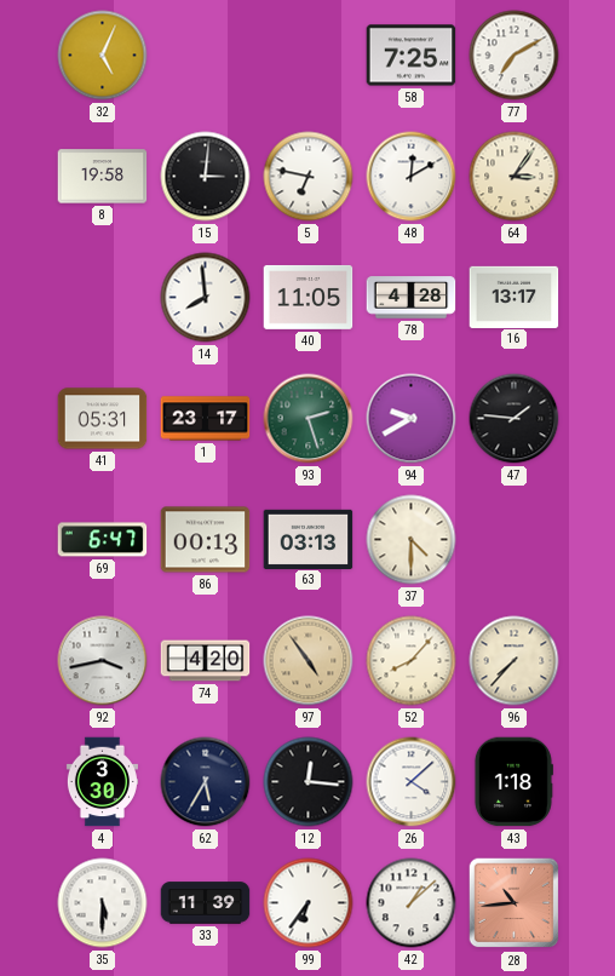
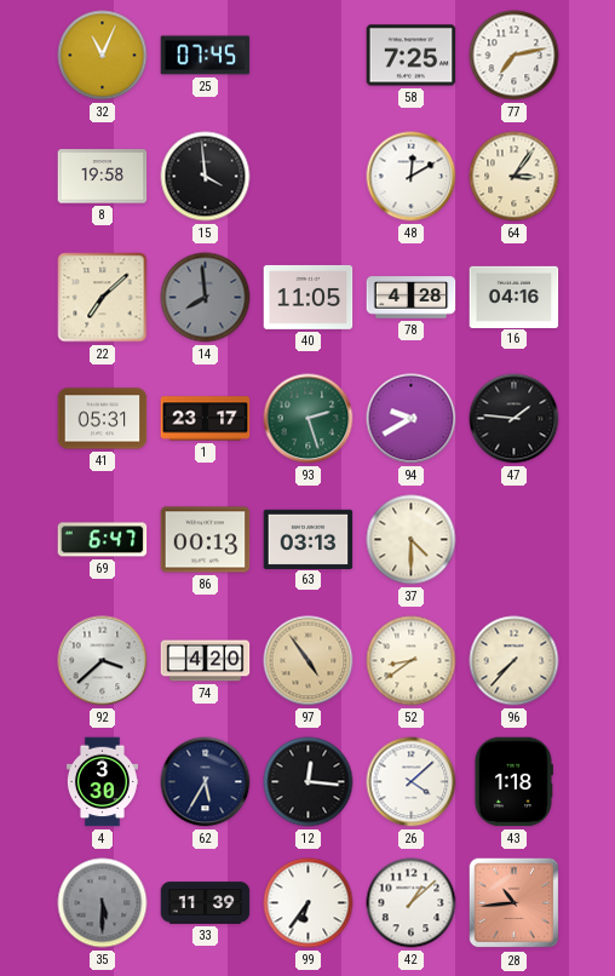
32: 5:04 -> 11:04 (103, 56)
25: none -> 07:45 (206, 56)
77: 7:10 -> 7:13 (515, 56)
15: 3:01 -> 3:59 (206, 177)
5: 6:47 -> none (309, 177)
22: none -> 7:08 (103, 298)
14 dial: white -> grey (206, 298)
16: 13:17 -> 04:16 (515, 297)
92: 3:43 -> 3:38 (103, 661)
52: 8:07 -> 8:39 (412, 661)
35 dial: white -> grey (103, 903)
